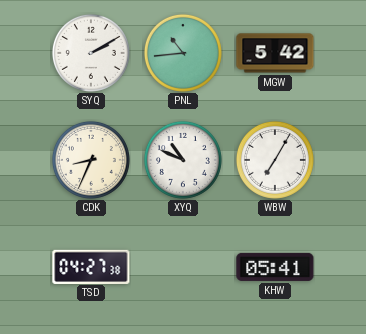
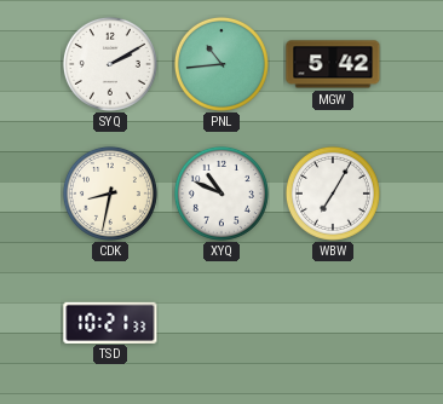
CDK: 8:34 -> 8:32 (110, 194)
TSD: 04:27 -> 10:21 (110, 322)
KHW: 05:41 -> none (275, 267)
